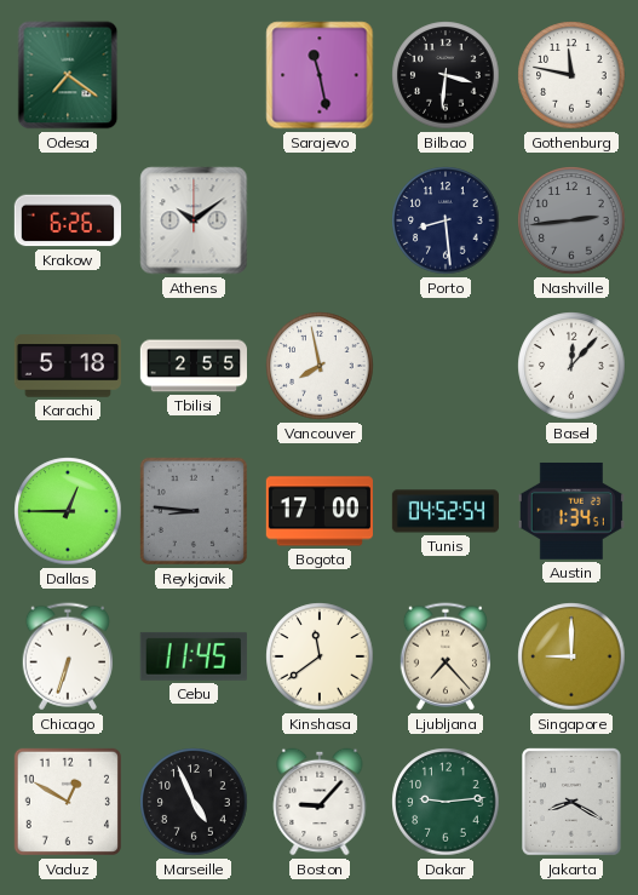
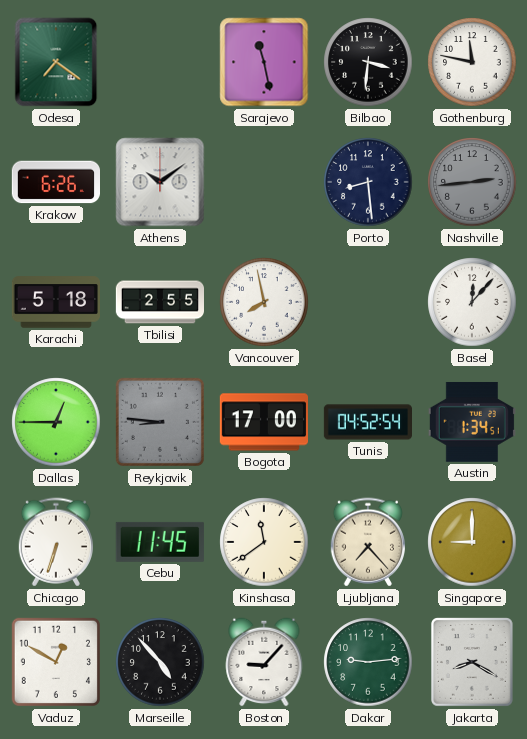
Marseille: 4:56 -> 4:53 (160, 662)
